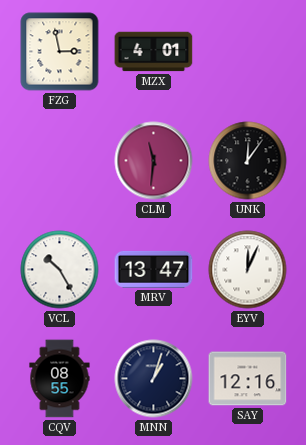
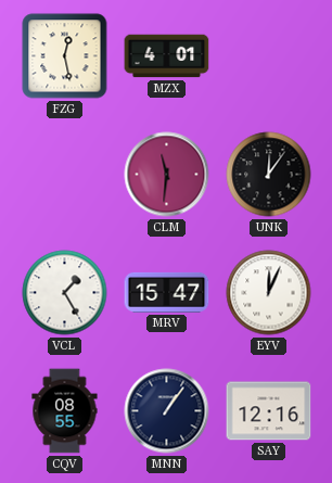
FZG: 2:58 -> 12:28 (65, 56)
VCL: 10:25 -> 1:25 (65, 293)
MRV: 13:47 -> 15:47 (167, 292)
MNN: 1:03 -> 1:06 (167, 411)
